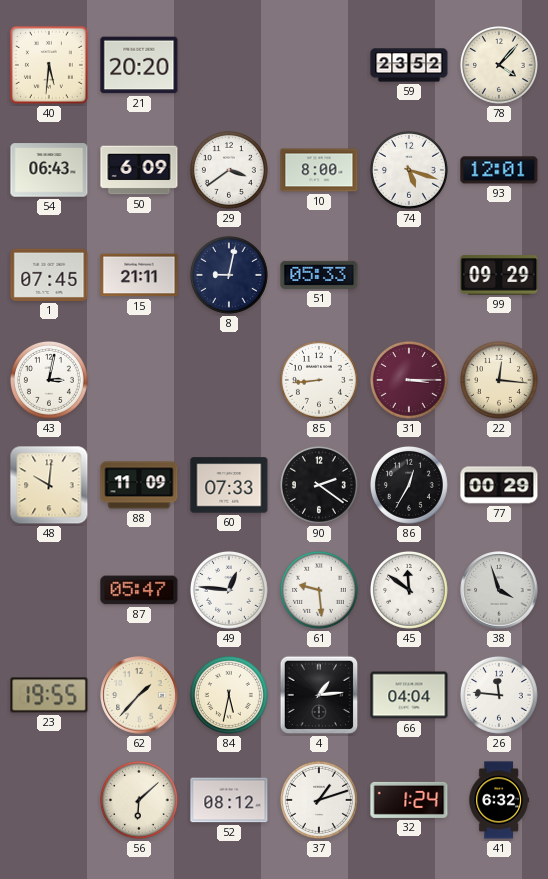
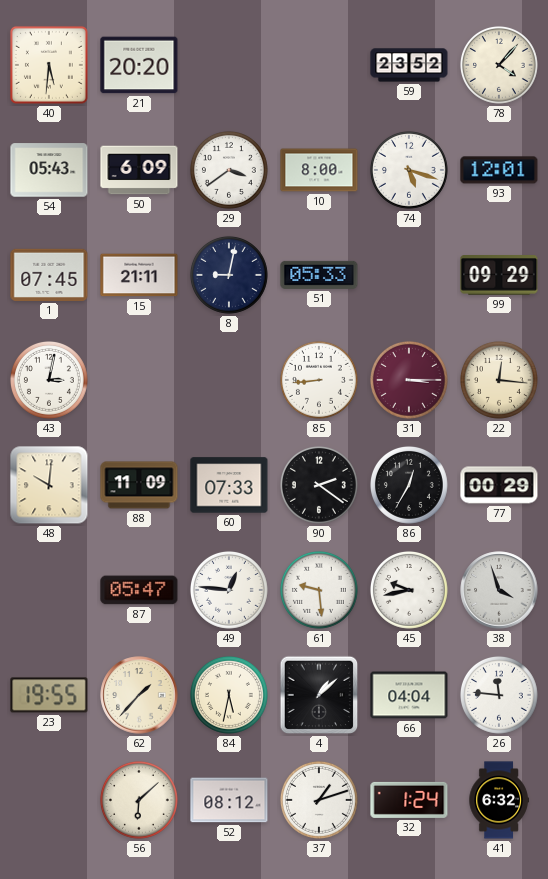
54: 06:43 -> 05:43 (49, 170)
45: 11:51 -> 9:43 (409, 590)
4: 1:14 -> 1:08 (319, 695)
